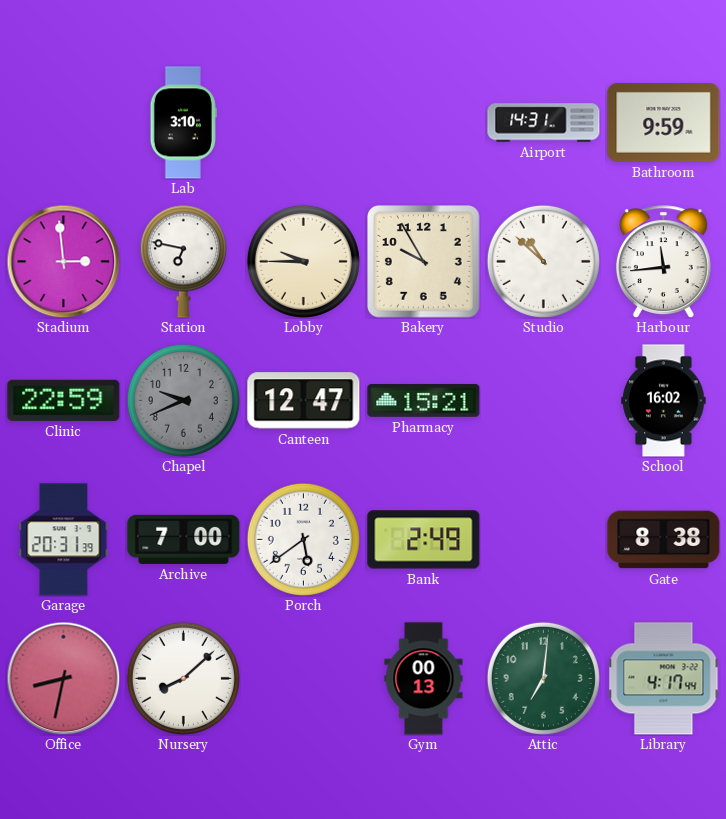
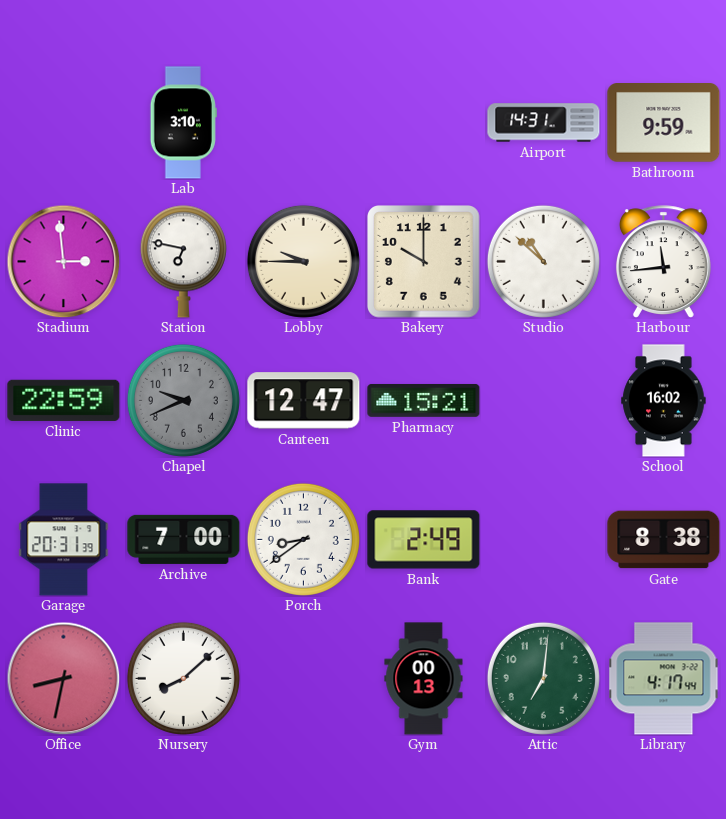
Bakery: 9:55 -> 10:00 (424, 262)
Porch: 5:39 -> 8:39 (303, 539)
